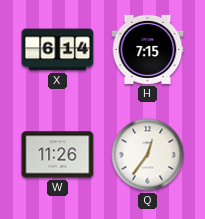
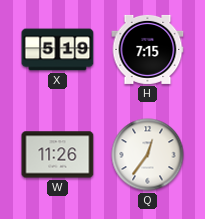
X: 6:14 -> 5:19 (58, 50)
